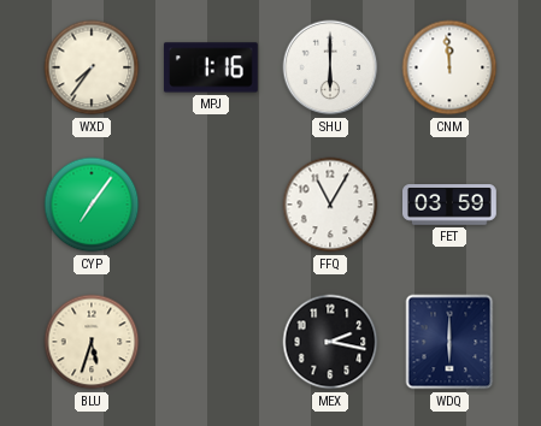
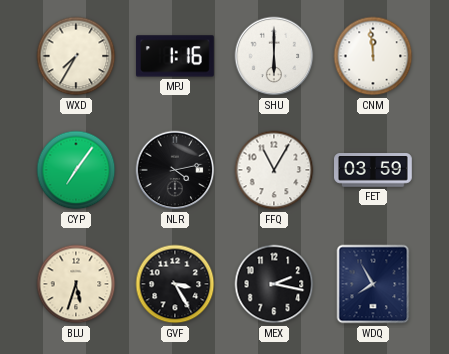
WXD: 7:36 -> 7:35 (76, 56)
NLR: none -> 4:13 (175, 170)
GVF: none -> 3:25 (175, 284)
WDQ: 6:00 -> 7:55 (373, 284)
